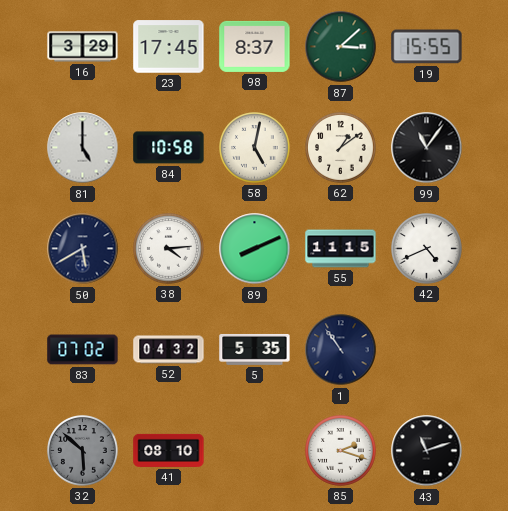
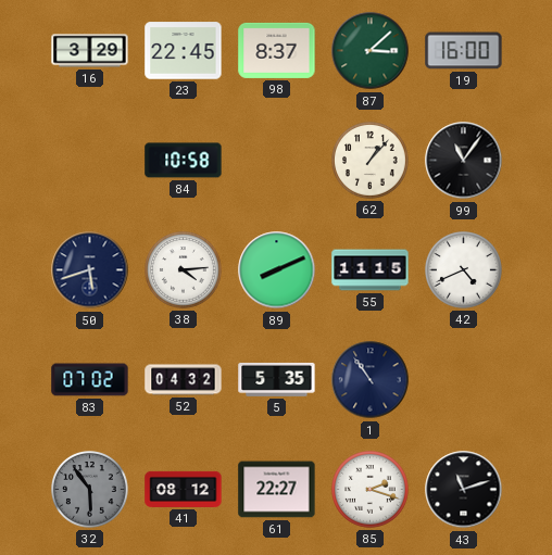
23: 17:45 -> 22:45 (184, 51)
19: 15:55 -> 16:00 (464, 51)
81: 5:00 -> none (83, 148)
58: 5:02 -> none (255, 148)
62: 1:09 -> 1:07 (371, 161)
50: 5:40 -> 5:42 (90, 270)
32: 5:52 -> 5:54 (90, 490)
41: 08:10 -> 08:12 (184, 489)
61: none -> 22:27 (277, 490)
